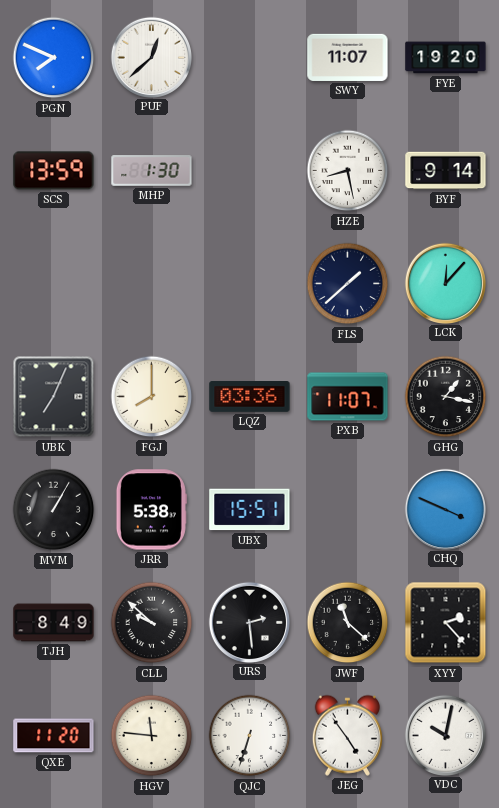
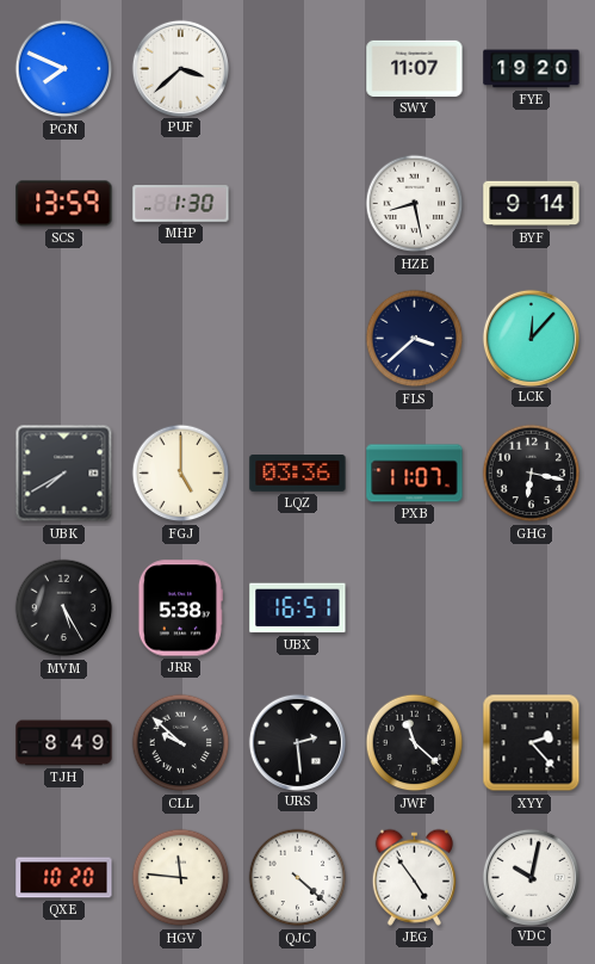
PUF: 12:38 -> 3:38 (180, 68)
FLS: 1:38 -> 3:38 (415, 339)
UBK: 7:04 -> 7:40 (64, 474)
FGJ: 8:00 -> 5:00 (181, 474)
GHG: 1:17 -> 6:17 (532, 474)
MVM: 1:05 -> 5:25 (64, 608)
UBX: 15:51 -> 16:51 (298, 608)
CHQ: 3:49 -> none (445, 509)
QXE: 11:20 -> 10:20 (64, 878)
QJC: 6:33 -> 4:22 (298, 878)
